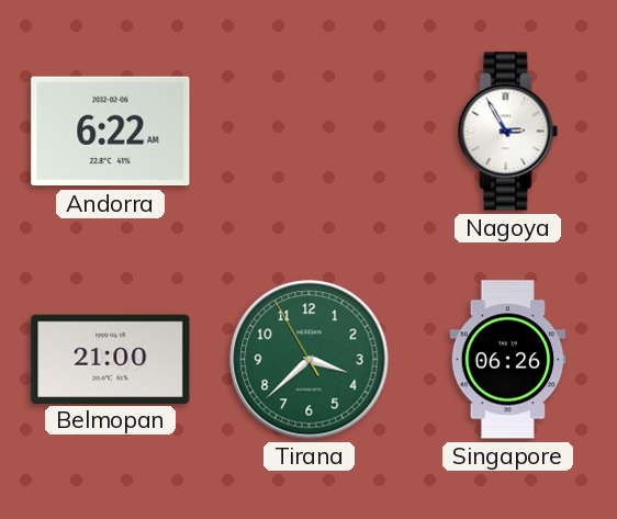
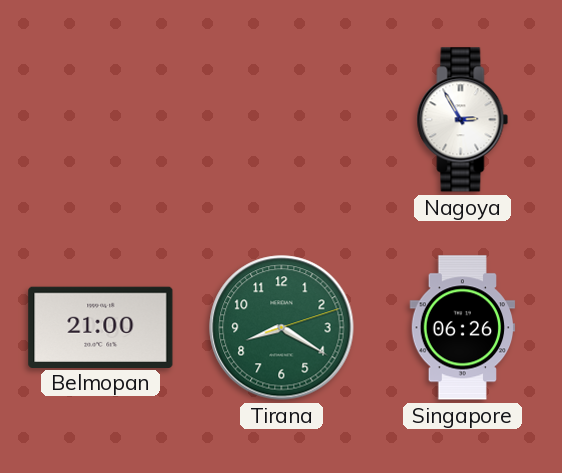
Andorra: 6:22 -> none (111, 132)
Tirana: 3:37 -> 8:20 (282, 328)
